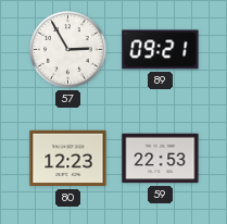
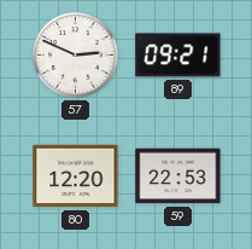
57: 2:55 -> 2:49 (76, 56)
80: 12:23 -> 12:20 (76, 176)
